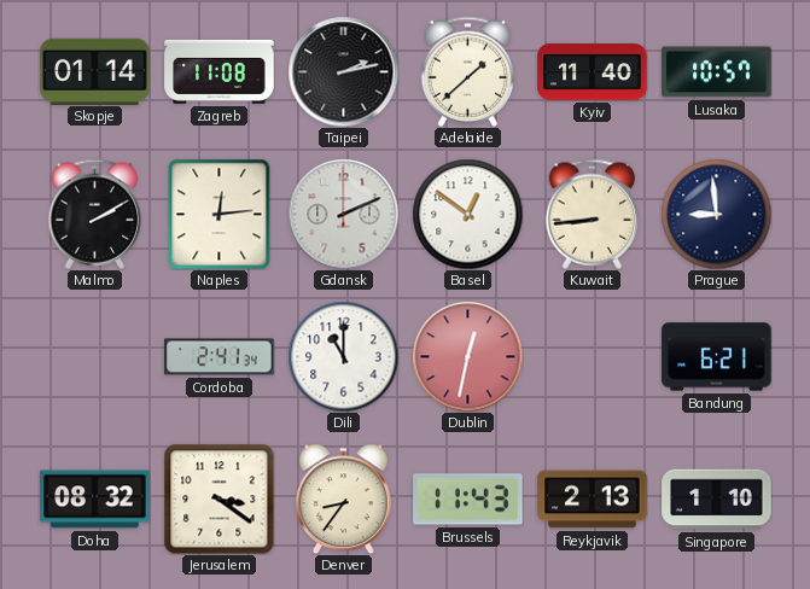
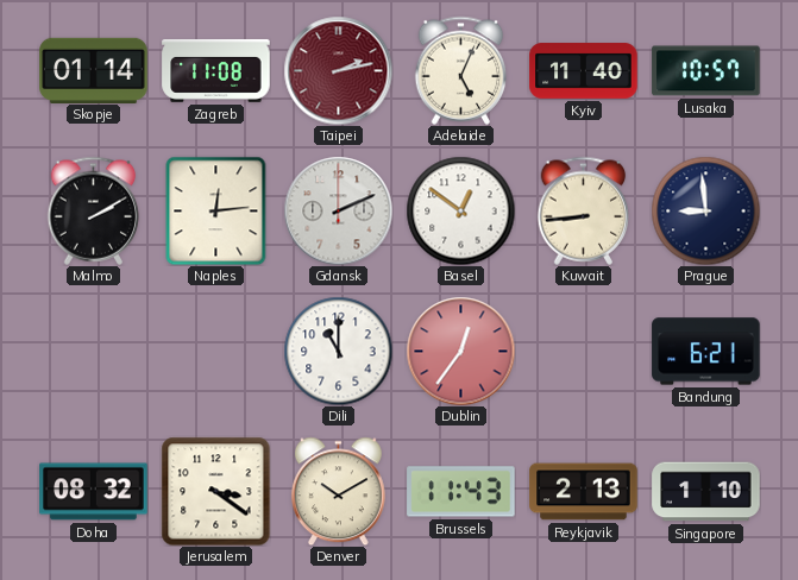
Taipei dial: black -> burgundy (338, 70)
Adelaide: 1:38 -> 5:04 (461, 70)
Cordoba: 2:41 -> none (220, 357)
Dublin: 12:32 -> 12:36 (460, 351)
Denver: 8:36 -> 10:10 (339, 491)
